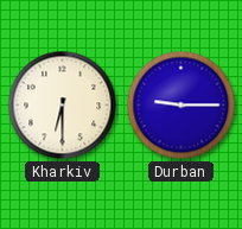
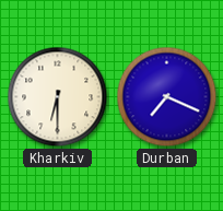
Durban: 9:15 -> 7:19 (167, 97)
